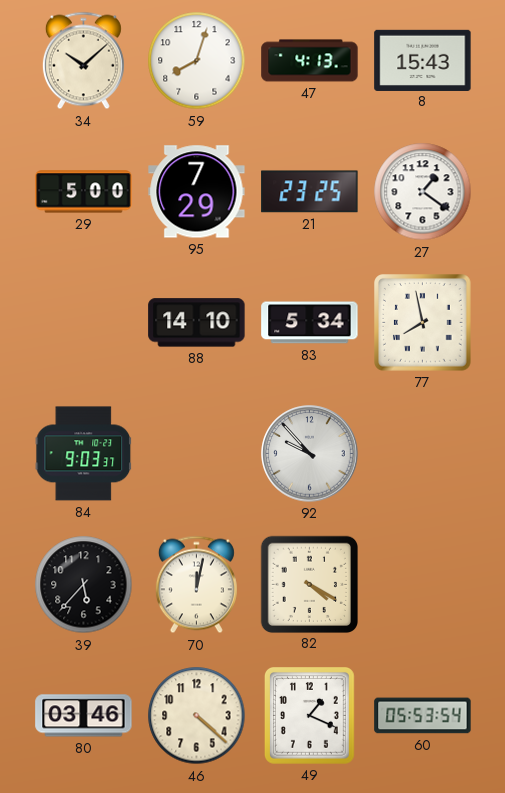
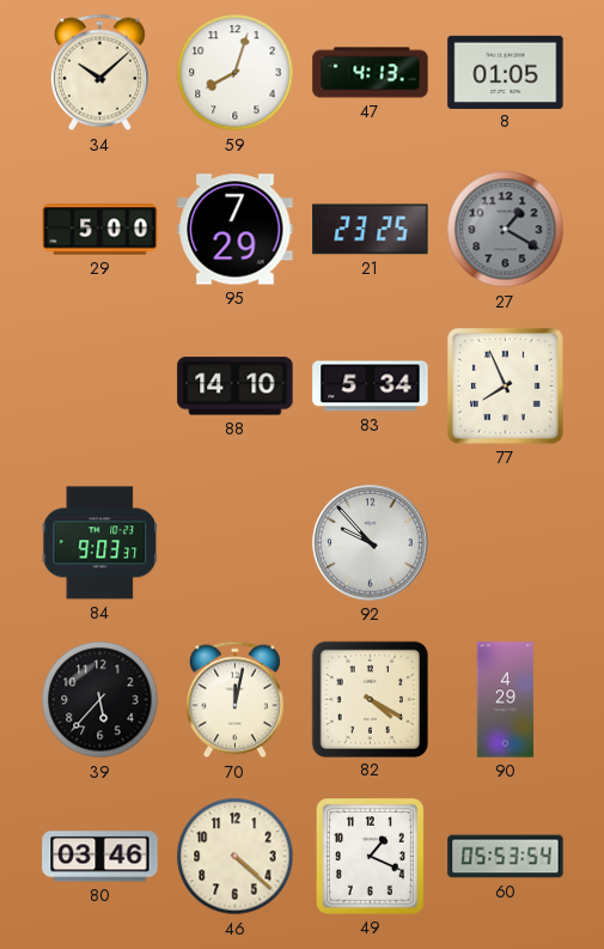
8: 15:43 -> 01:05 (506, 72)
27: 1:21 -> 1:20 (506, 230)
27 dial: white -> grey (506, 230)
77: 7:58 -> 7:56 (506, 387)
90: none -> 4:29 (506, 700)
